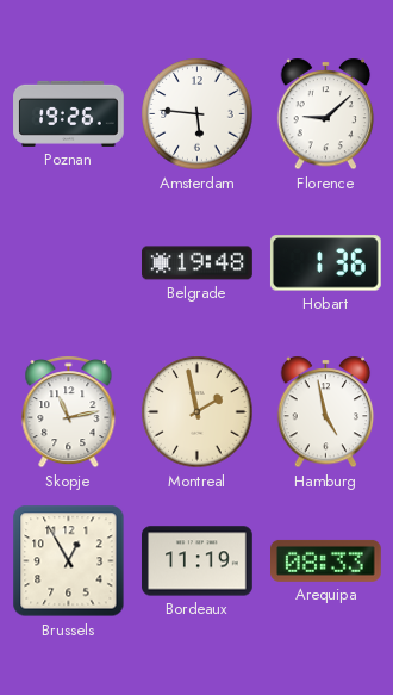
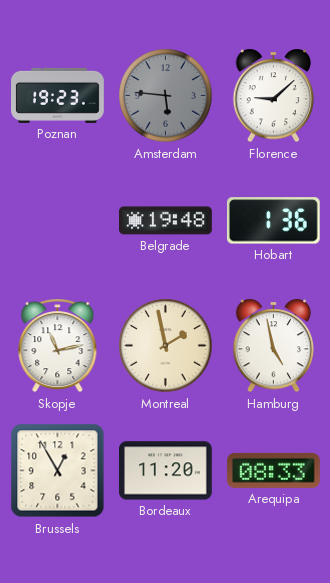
Poznan: 19:26 -> 19:23 (58, 95)
Amsterdam dial: white -> grey (166, 96)
Bordeaux: 11:19 -> 11:20 (166, 471)
